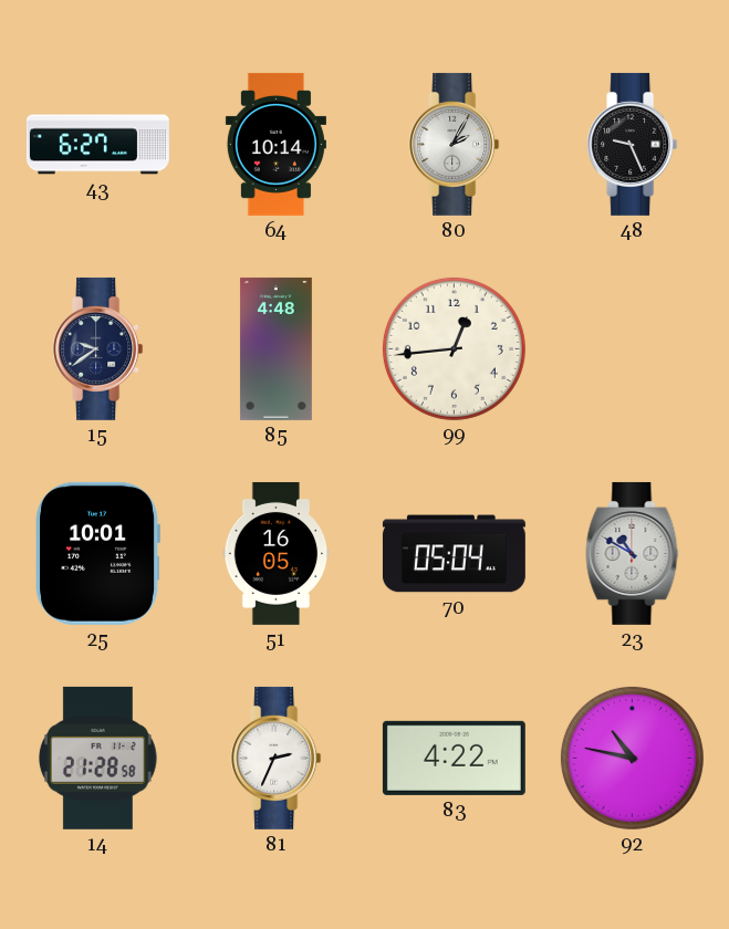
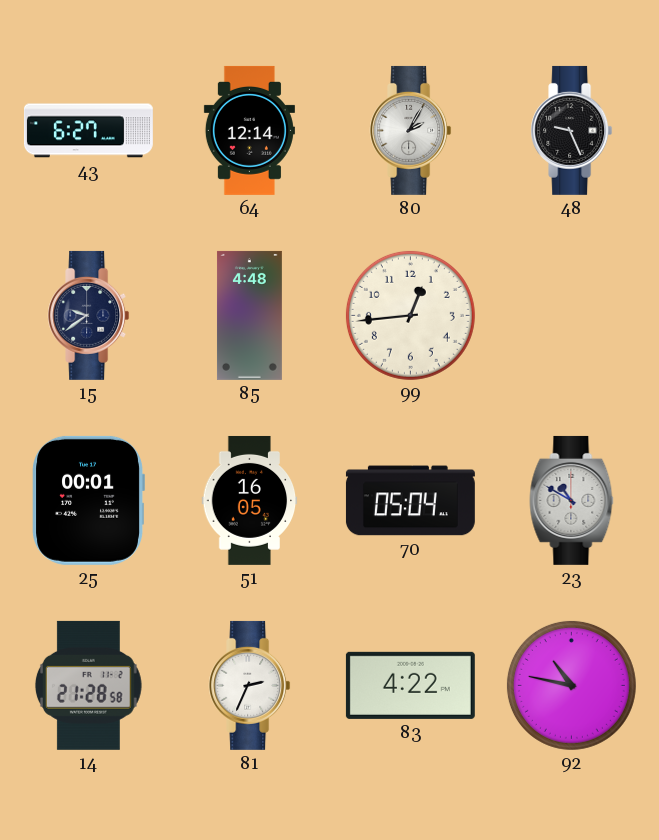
64: 10:14 -> 12:14 (249, 130)
25: 10:01 -> 00:01 (88, 500)
